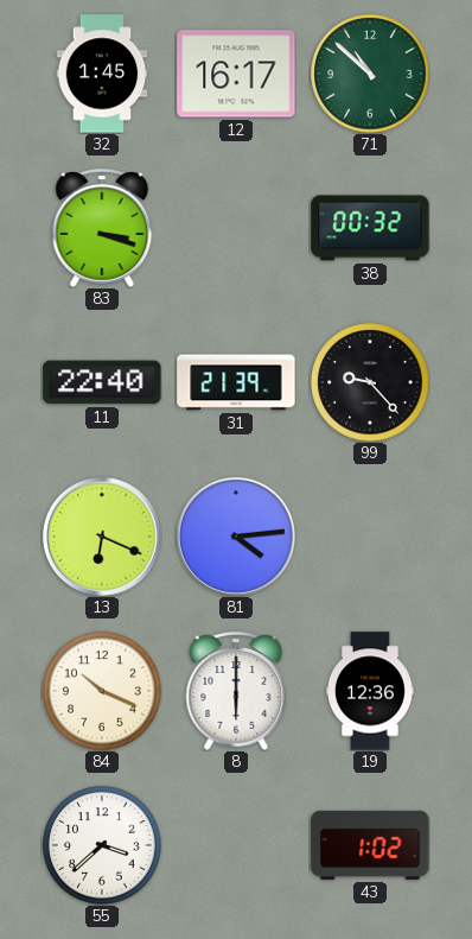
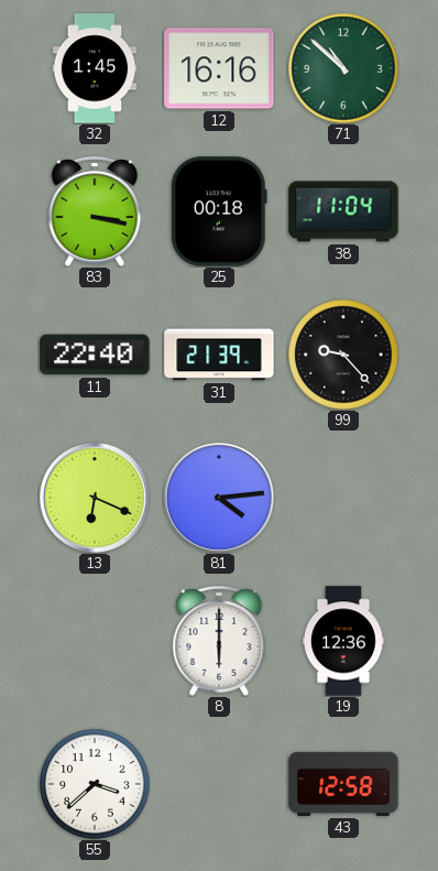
12: 16:17 -> 16:16 (219, 68)
83: 3:18 -> 3:17 (95, 211)
25: none -> 00:18 (219, 211)
38: 00:32 -> 11:04 (343, 211)
84: 10:19 -> none (102, 691)
43: 1:02 -> 12:58 (343, 784)
